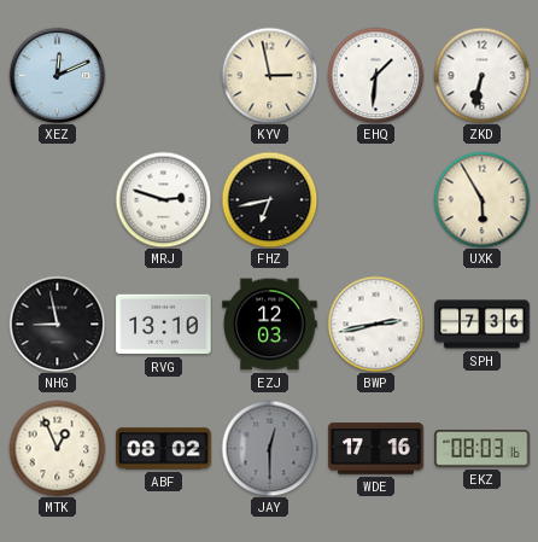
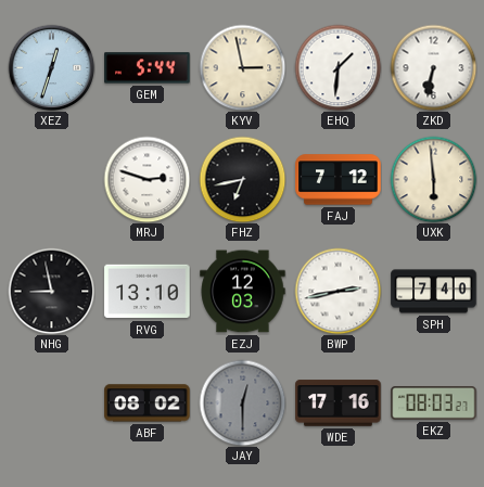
XEZ: 12:11 -> 12:33 (51, 67)
GEM: none -> 5:44 (148, 68)
FAJ: none -> 7:12 (339, 180)
UXK: 5:55 -> 5:59 (433, 179)
SPH: 7:36 -> 7:40 (434, 292)
MTK: 12:56 -> none (57, 448)
EKZ: 08:03:16 -> 08:03:27 (434, 403)
